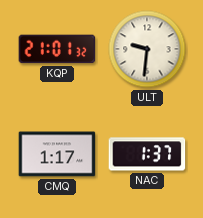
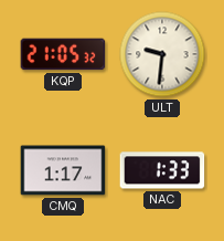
KQP: 21:01 -> 21:05 (63, 54)
NAC: 1:37 -> 1:33 (162, 170)
